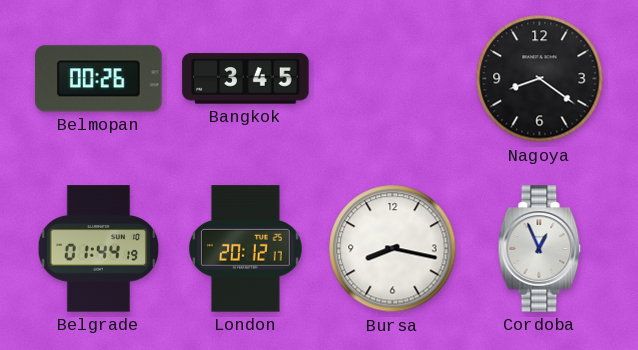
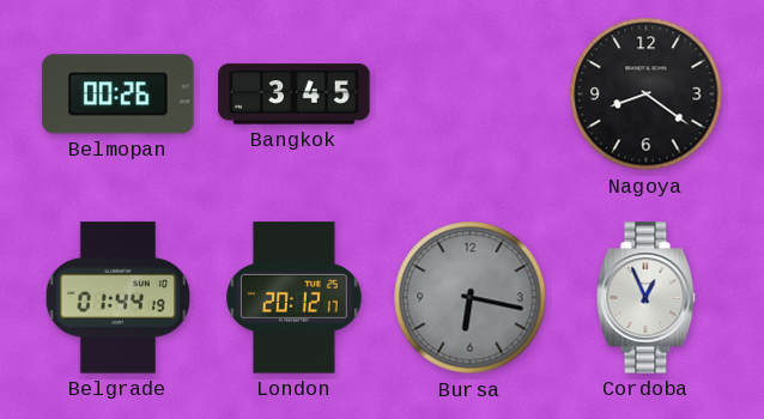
Bursa: 8:17 -> 6:17 (471, 298)
Bursa dial: white -> grey (471, 298)
